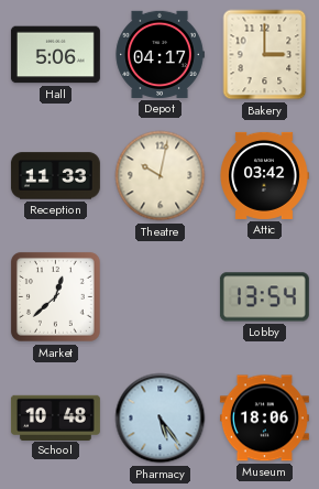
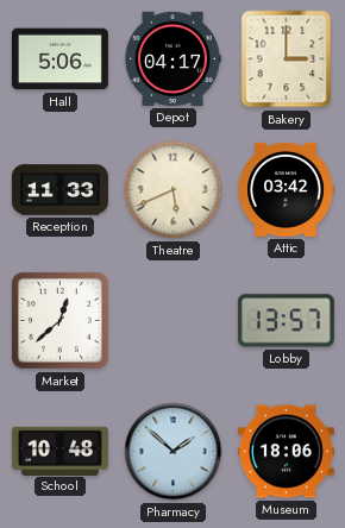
Theatre: 10:02 -> 5:41 (174, 190)
Lobby: 13:54 -> 13:57 (286, 321)
Pharmacy: 5:24 -> 1:52 (174, 452)
